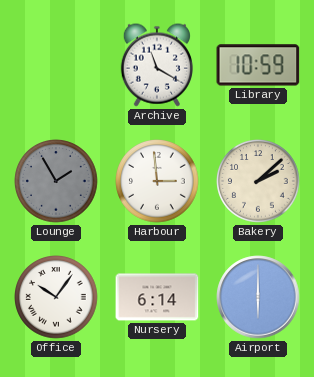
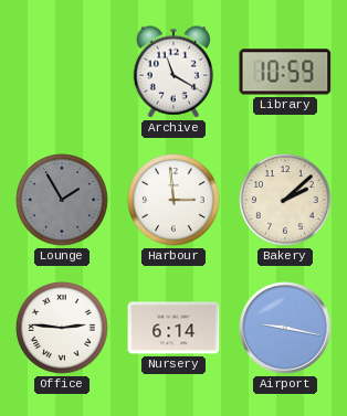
Office: 10:06 -> 2:46 (63, 329)
Airport: 6:00 -> 9:17 (285, 328)
